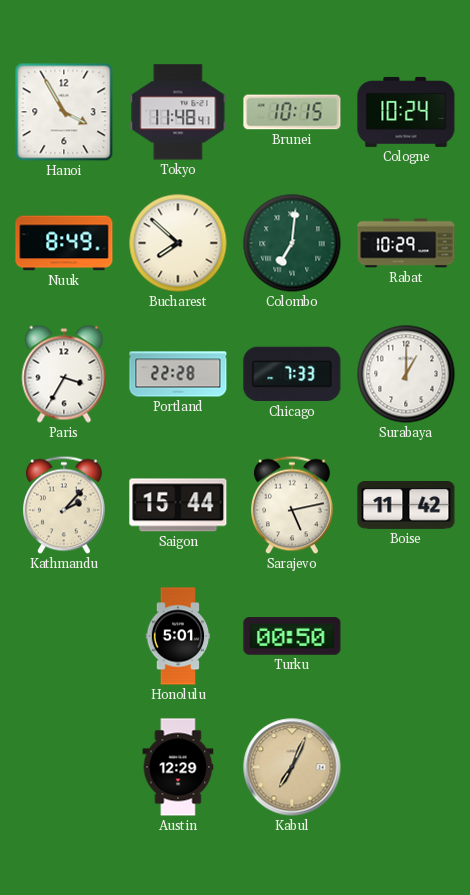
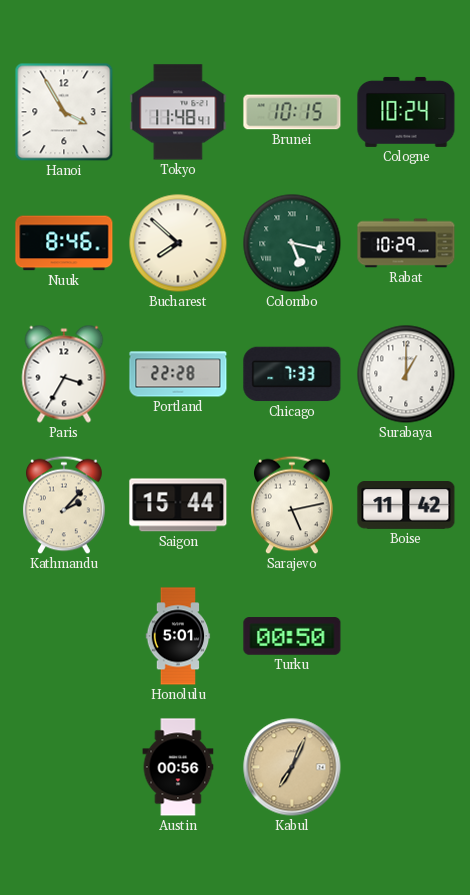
Nuuk: 8:49 -> 8:46 (64, 243)
Colombo: 7:01 -> 5:17 (292, 243)
Austin: 12:29 -> 00:56 (178, 767)
